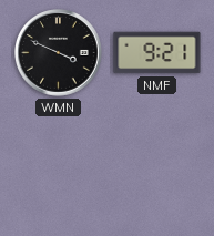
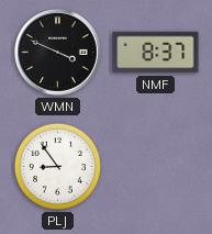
NMF: 9:21 -> 8:37 (156, 53)
PLJ: none -> 8:54 (57, 166)
